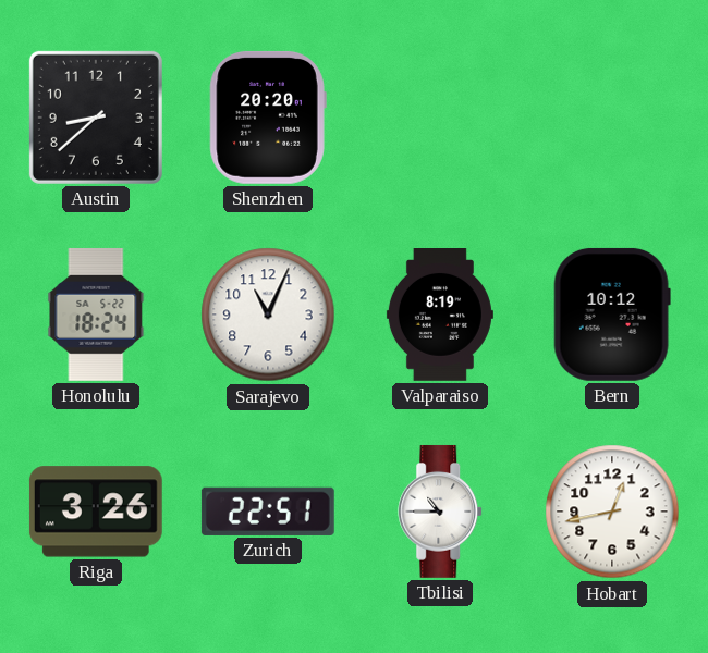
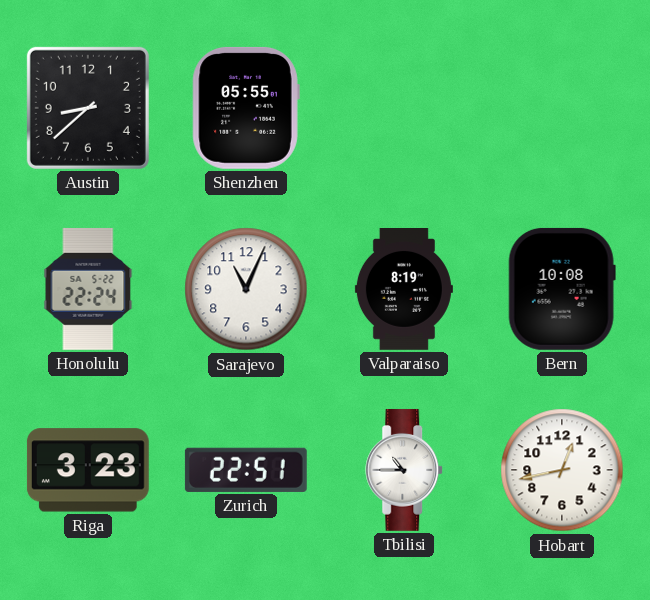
Shenzhen: 20:20 -> 05:55 (246, 108)
Honolulu: 18:24 -> 22:24 (88, 289)
Bern: 10:12 -> 10:08 (562, 289)
Riga: 3:26 -> 3:23 (88, 470)
